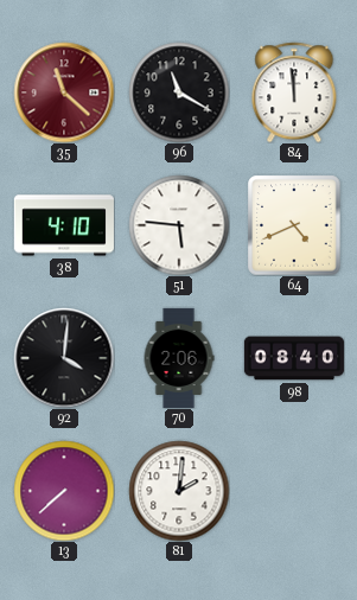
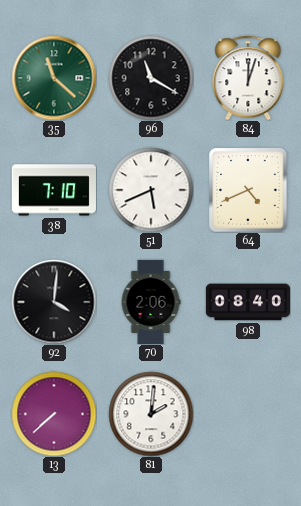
35 dial: burgundy -> green (54, 78)
84: 11:59 -> 12:03 (248, 78)
38: 4:10 -> 7:10 (54, 190)
51: 5:46 -> 5:41 (151, 190)
